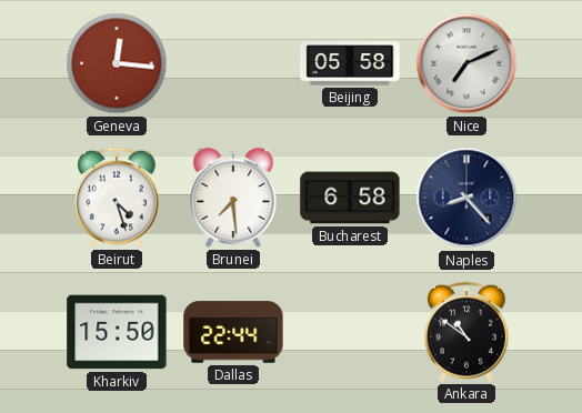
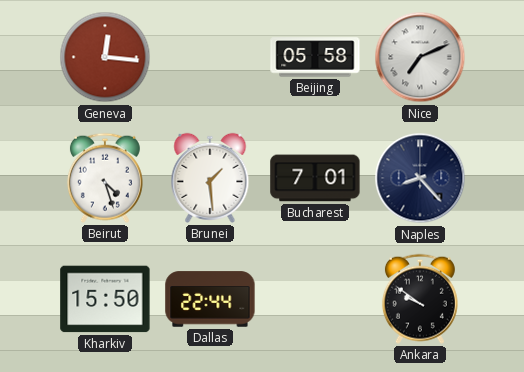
Brunei: 7:29 -> 1:29 (210, 178)
Bucharest: 6:58 -> 7:01 (315, 178)
Ankara: 10:51 -> 9:51 (420, 299)
